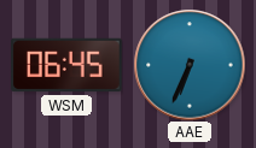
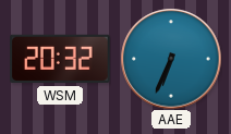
WSM: 06:45 -> 20:32 (61, 59)
